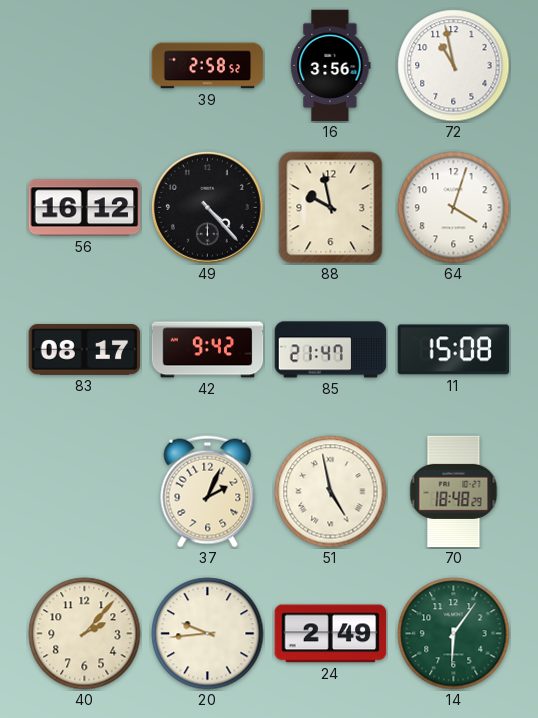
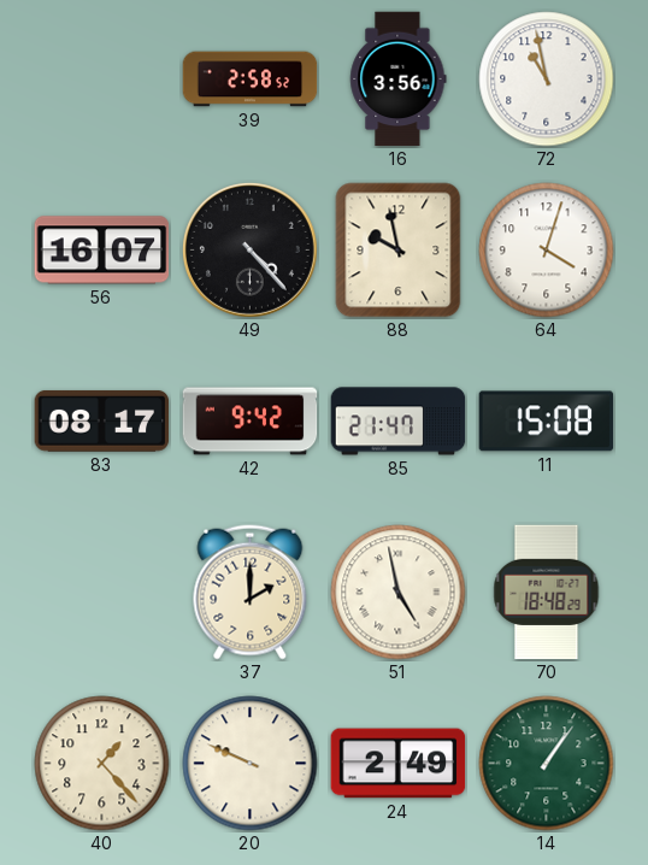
56: 16:12 -> 16:07 (102, 251)
37: 2:04 -> 2:00 (251, 593)
40: 2:07 -> 1:23 (102, 764)
20: 9:44 -> 9:49 (251, 764)
14: 6:06 -> 1:06 (547, 764)
